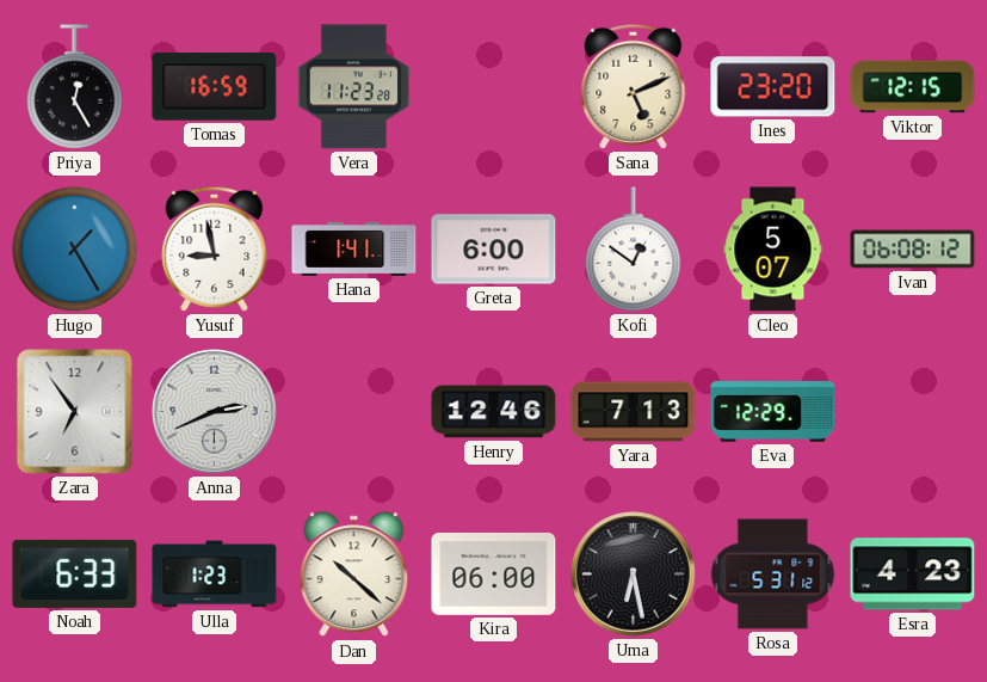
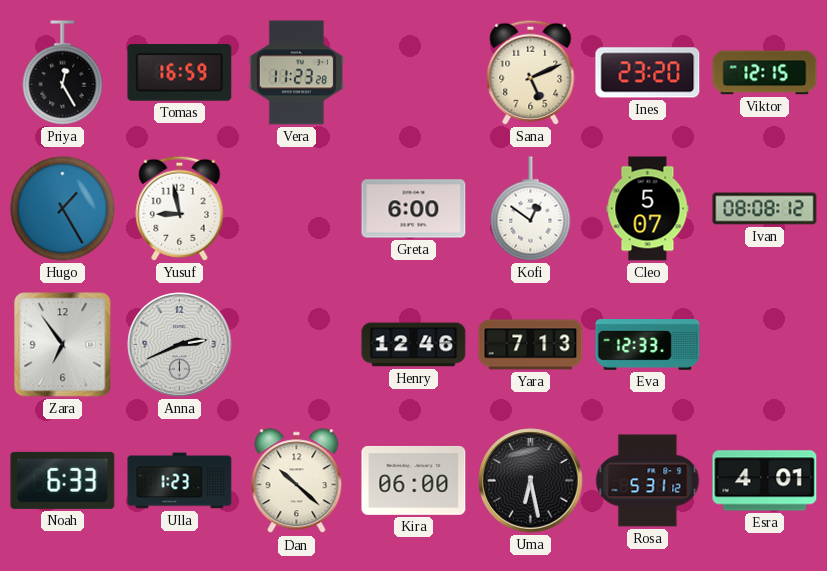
Hana: 1:41 -> none (354, 248)
Ivan: 06:08 -> 08:08 (765, 209)
Eva: 12:29 -> 12:33 (648, 345)
Esra: 4:23 -> 4:01 (765, 481)
